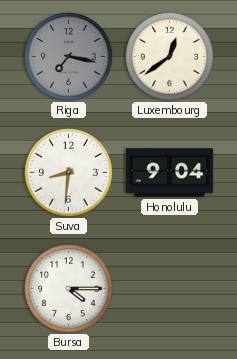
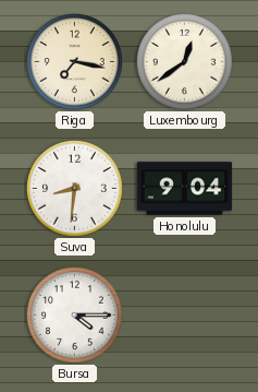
Riga dial: grey -> cream (75, 62)
